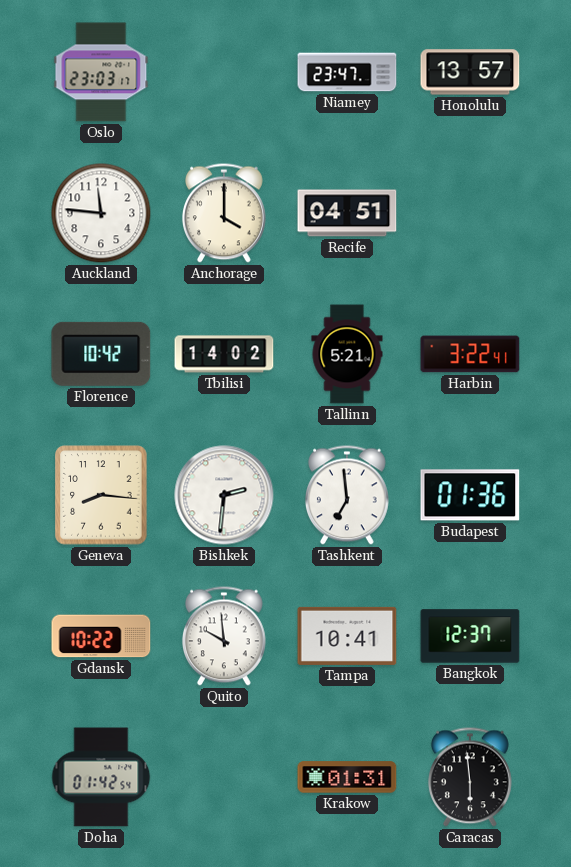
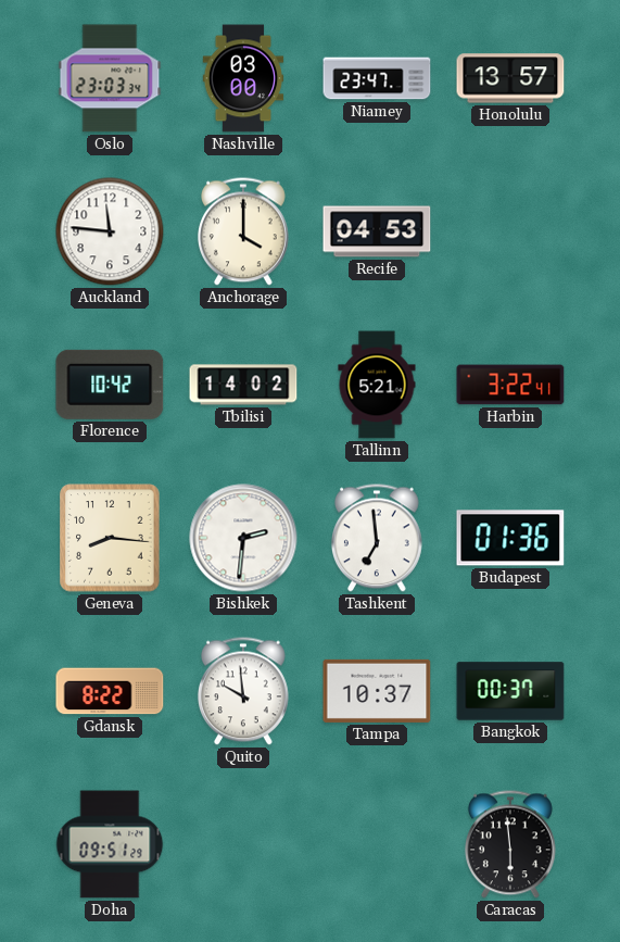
Oslo: 23:03:17 -> 23:03:34 (110, 78)
Nashville: none -> 03:00 (243, 78)
Recife: 04:51 -> 04:53 (377, 231)
Gdansk: 10:22 -> 8:22 (110, 691)
Tampa: 10:41 -> 10:37 (377, 691)
Bangkok: 12:37 -> 00:37 (510, 691)
Doha: 01:42 -> 09:51 (110, 844)
Krakow: 01:31 -> none (347, 777)
